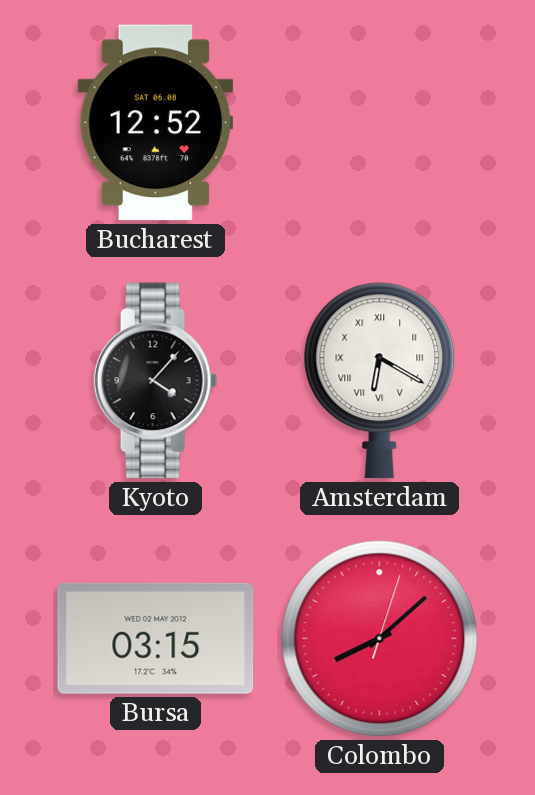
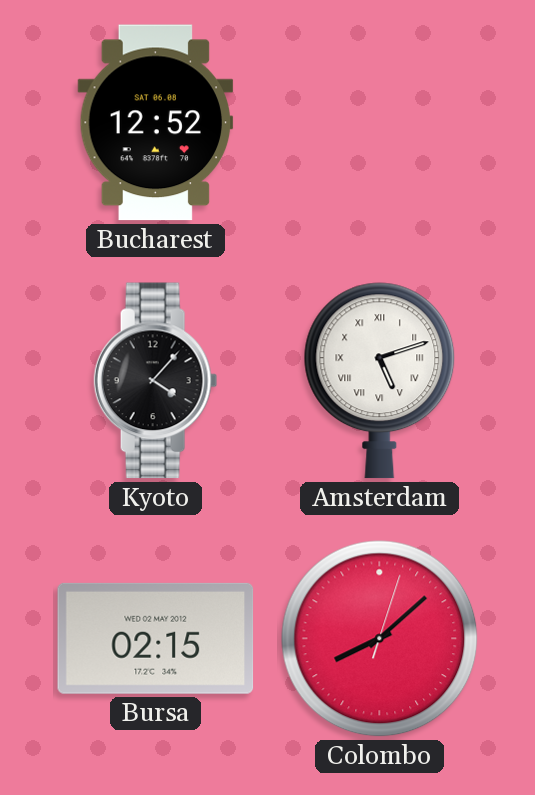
Amsterdam: 6:20 -> 5:12 (380, 381)
Bursa: 03:15 -> 02:15 (156, 638)
